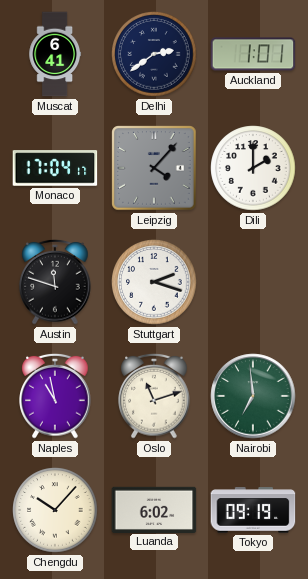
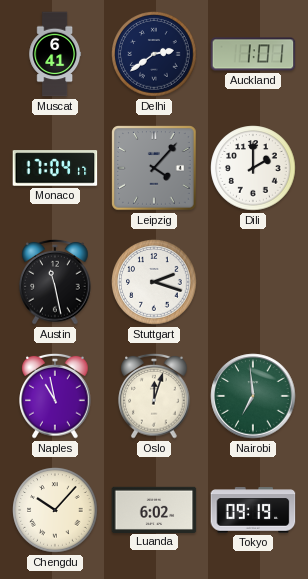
Austin: 11:48 -> 11:28 (55, 282)
Oslo: 11:12 -> 12:03 (154, 396)
